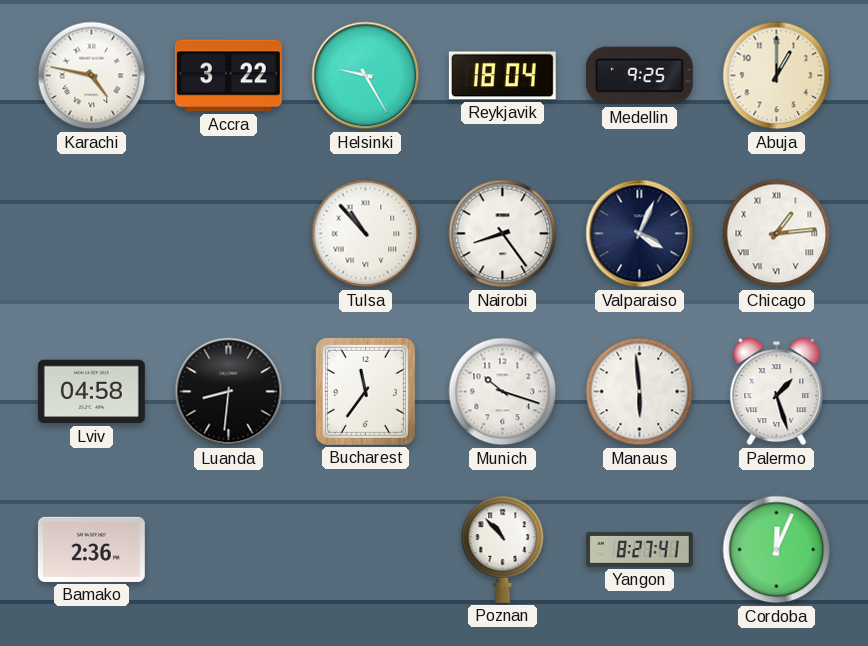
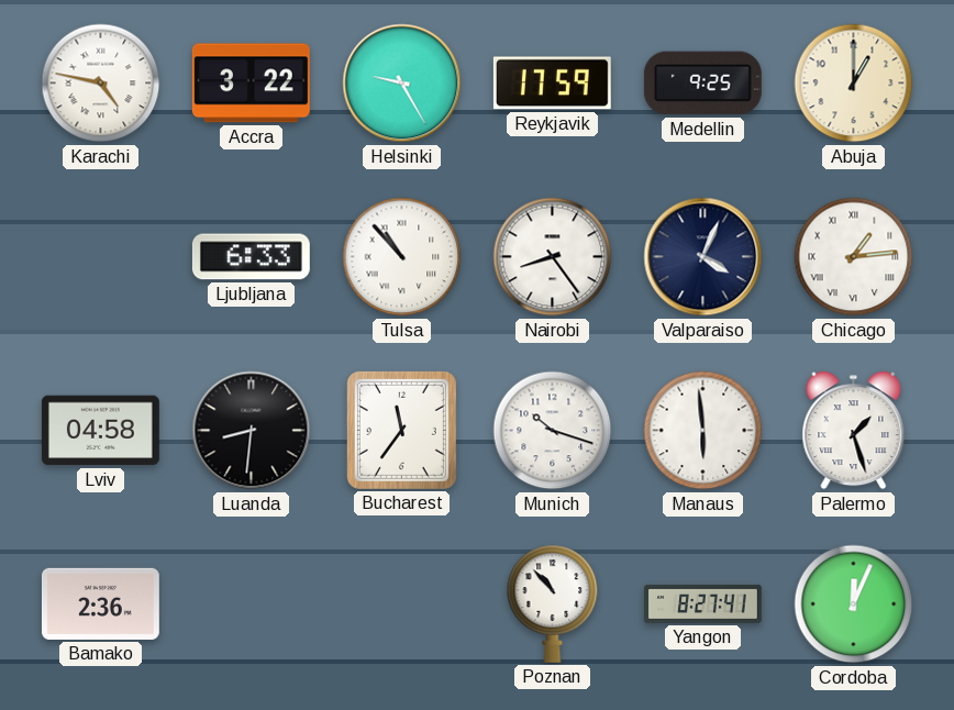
Reykjavik: 18:04 -> 17:59 (552, 84)
Ljubljana: none -> 6:33 (251, 257)
